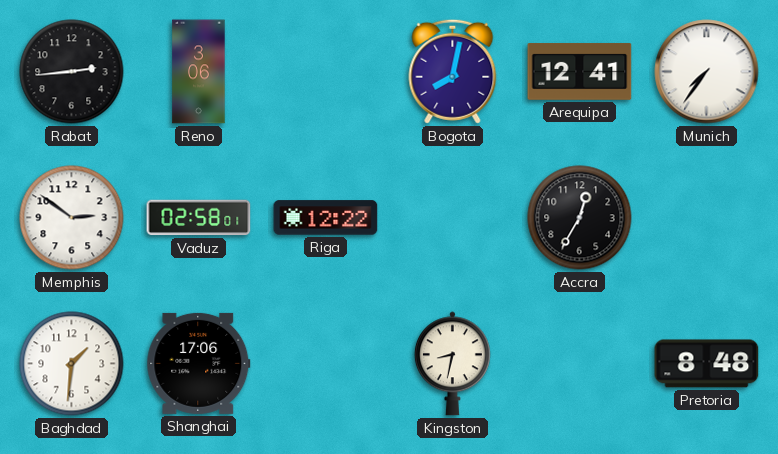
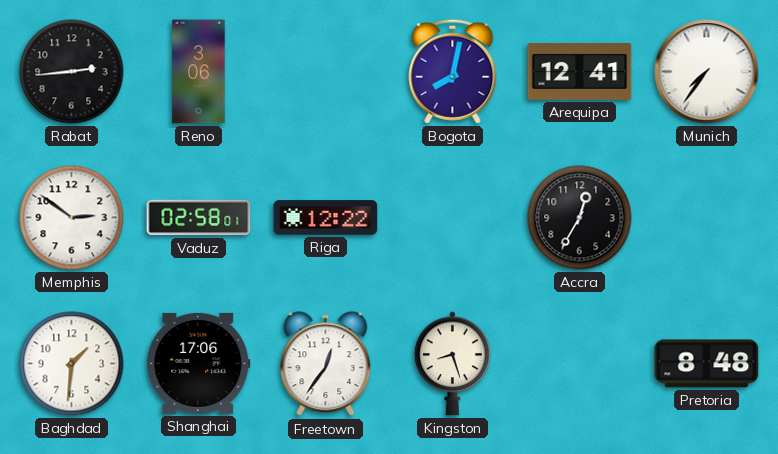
Freetown: none -> 12:36 (326, 364)
Kingston: 8:32 -> 8:27 (452, 364)
